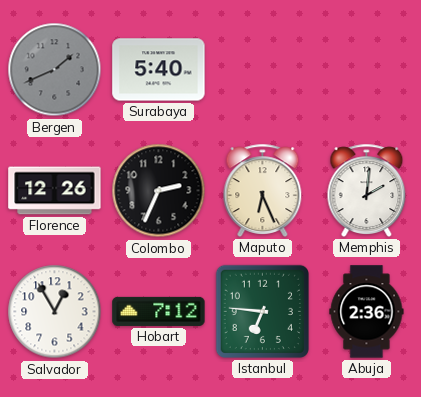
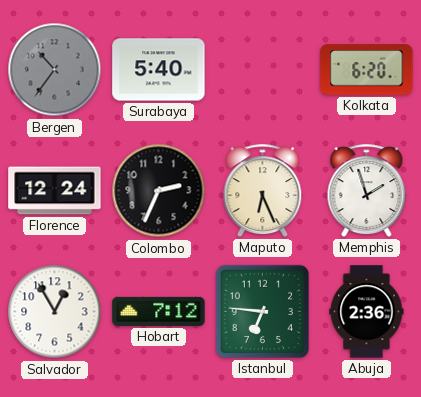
Bergen: 1:41 -> 10:36 (55, 70)
Kolkata: none -> 6:20 (367, 70)
Florence: 12:26 -> 12:24 (55, 191)
Memphis: 2:01 -> 1:57 (367, 190)
